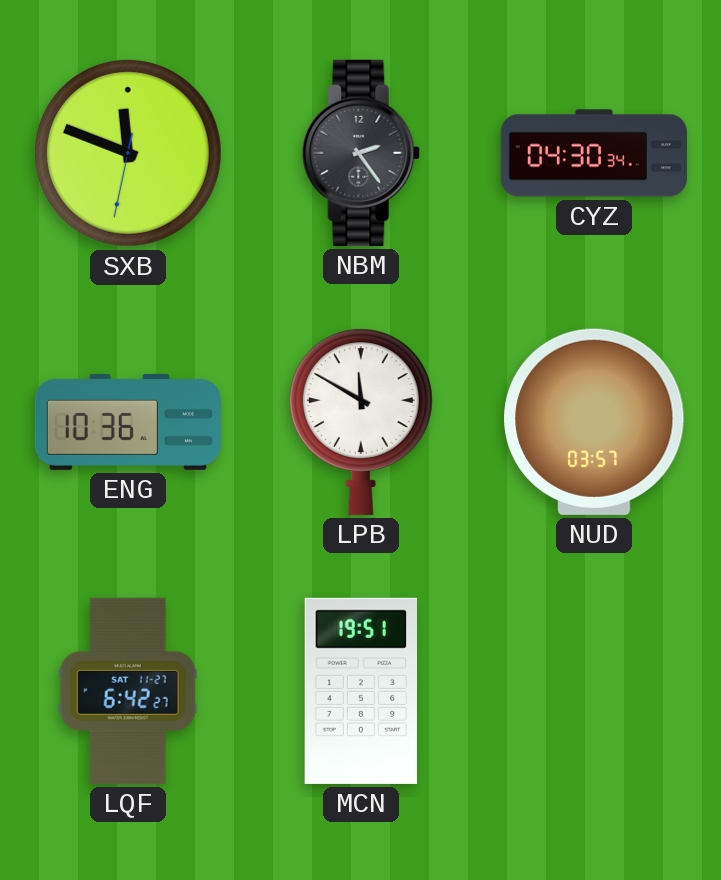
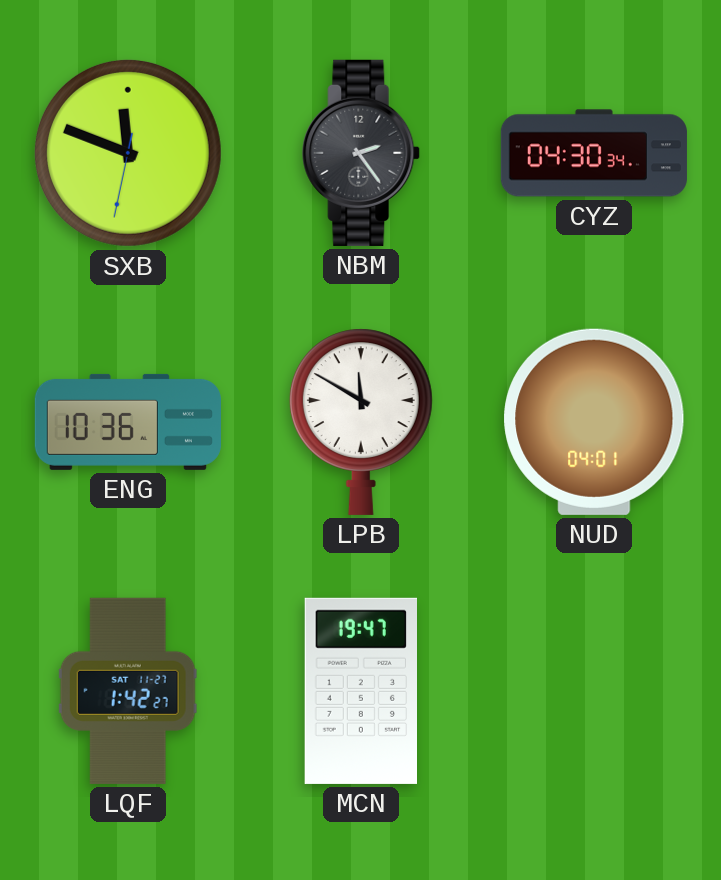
NUD: 03:57 -> 04:01 (594, 422)
LQF: 6:42 -> 1:42 (128, 691)
MCN: 19:51 -> 19:47 (360, 691)
